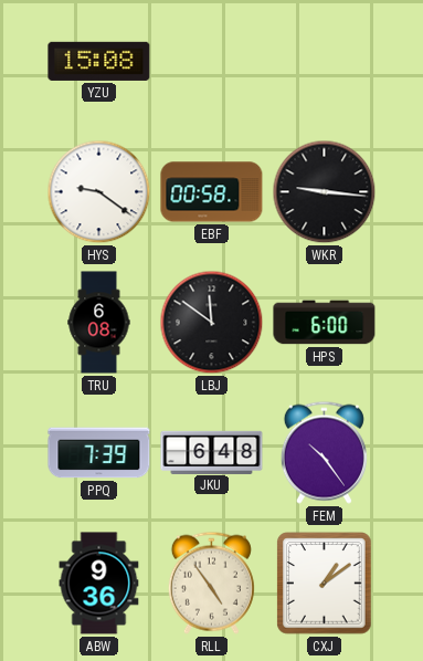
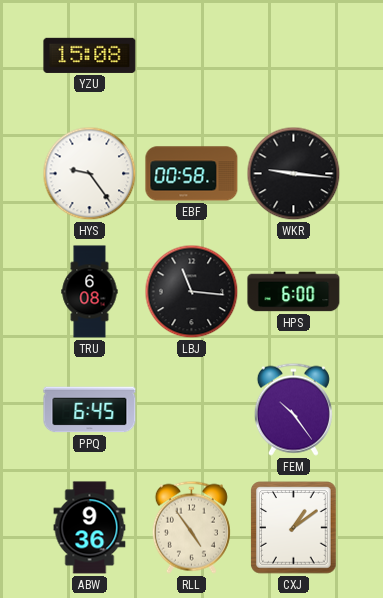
HYS: 9:21 -> 9:24 (90, 174)
LBJ: 11:51 -> 11:16 (192, 292)
PPQ: 7:39 -> 6:45 (90, 410)
JKU: 6:48 -> none (212, 452)
